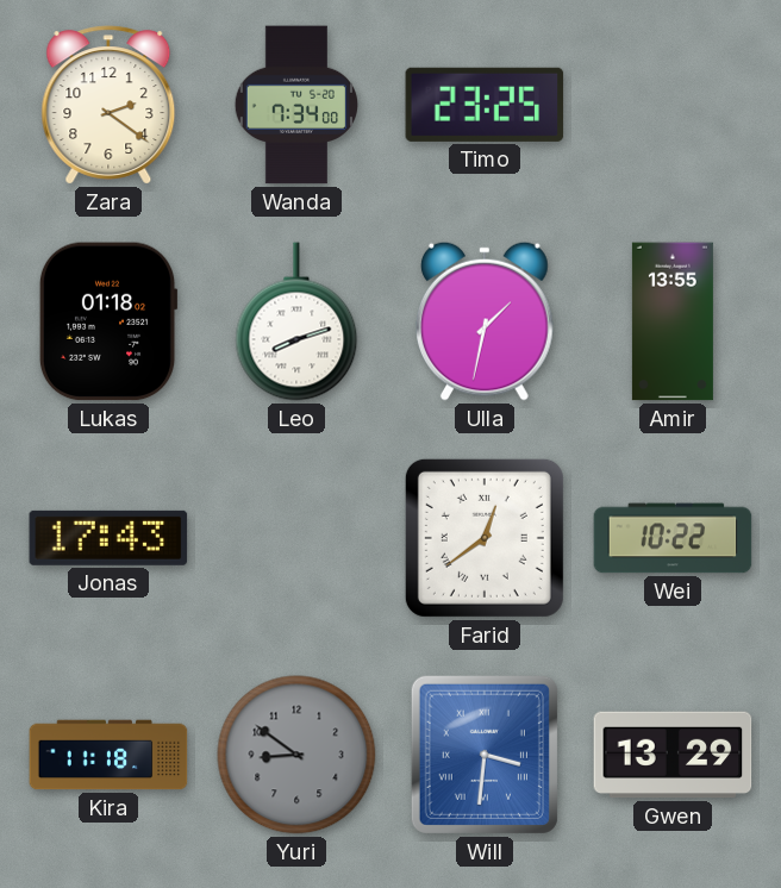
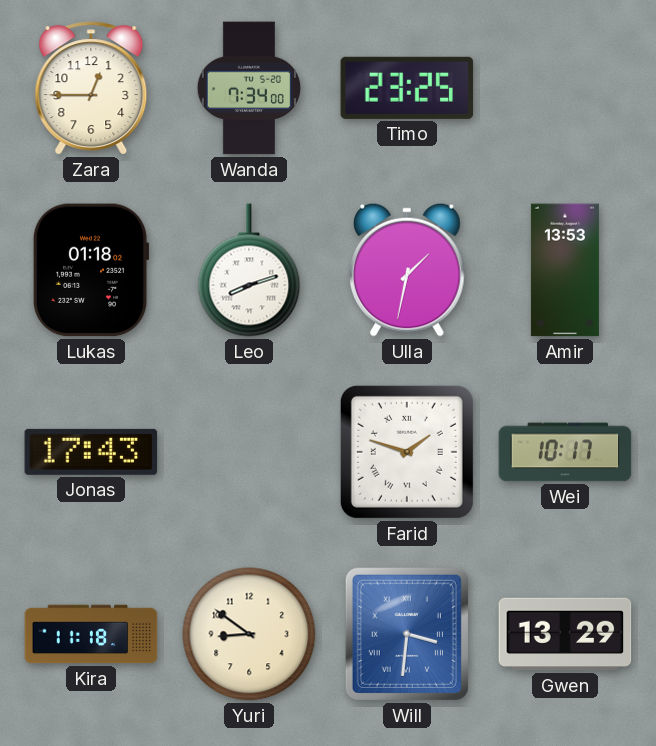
Zara: 2:21 -> 12:45 (91, 88)
Amir: 13:55 -> 13:53 (565, 270)
Farid: 12:39 -> 1:48 (407, 452)
Wei: 10:22 -> 10:17 (565, 452)
Yuri dial: grey -> cream (249, 634)
